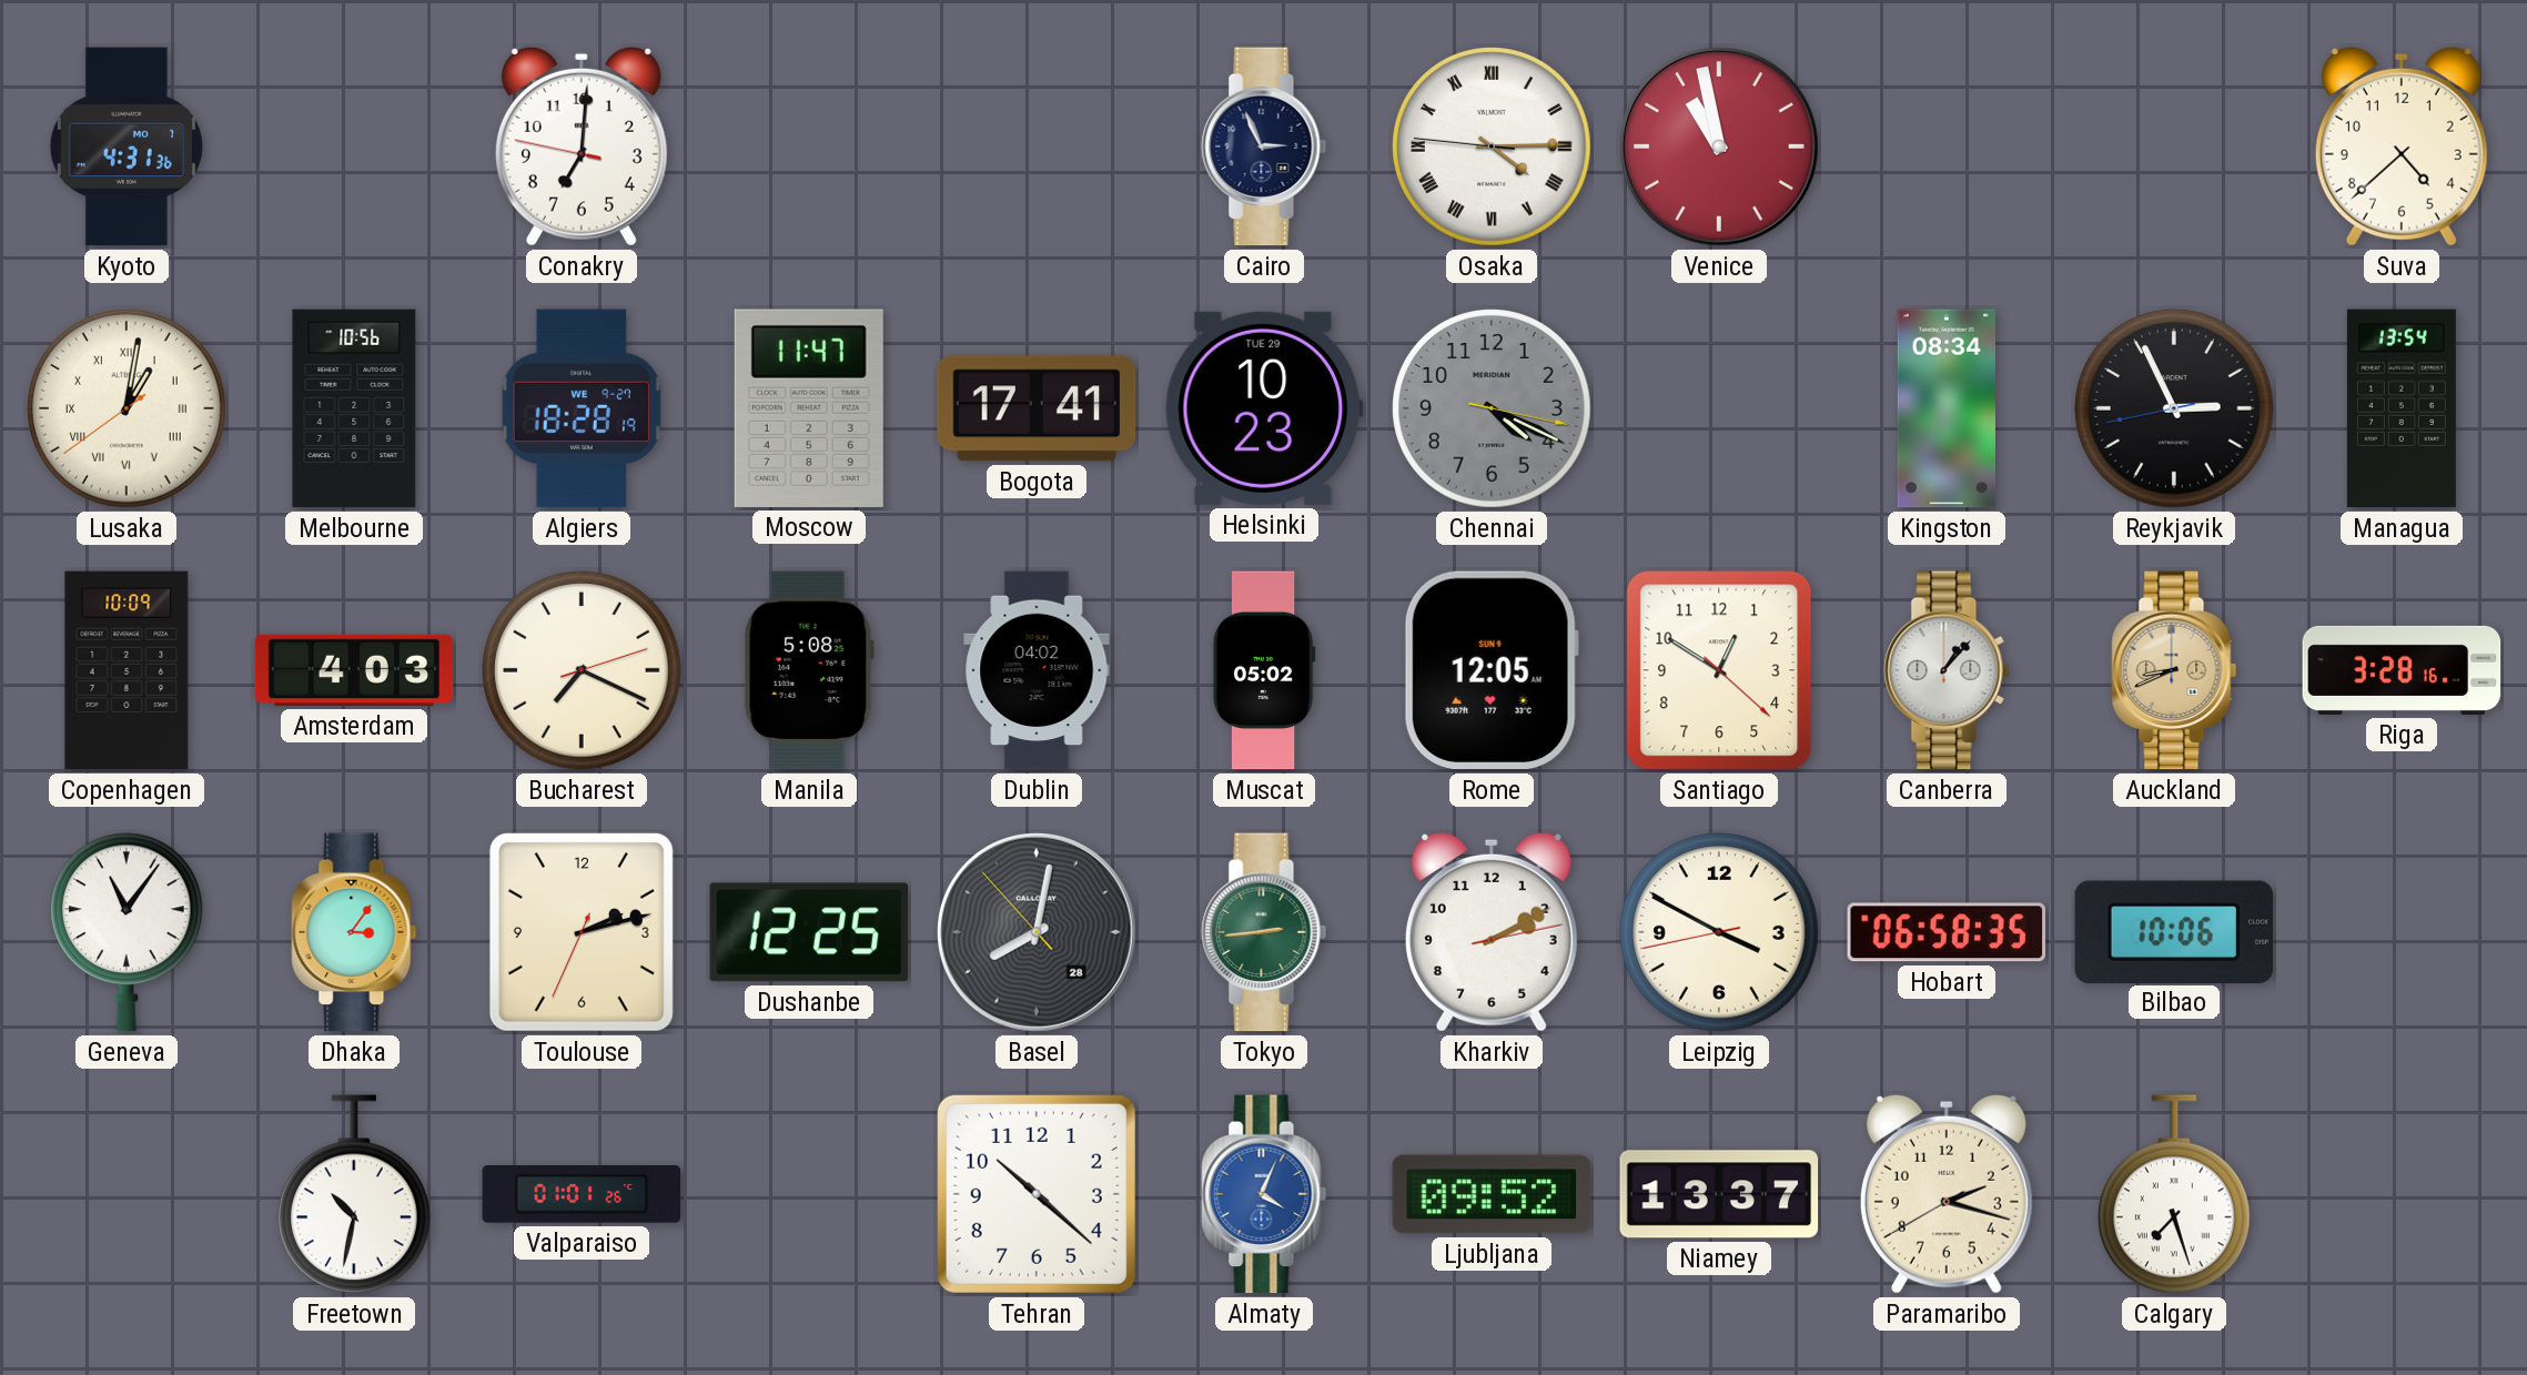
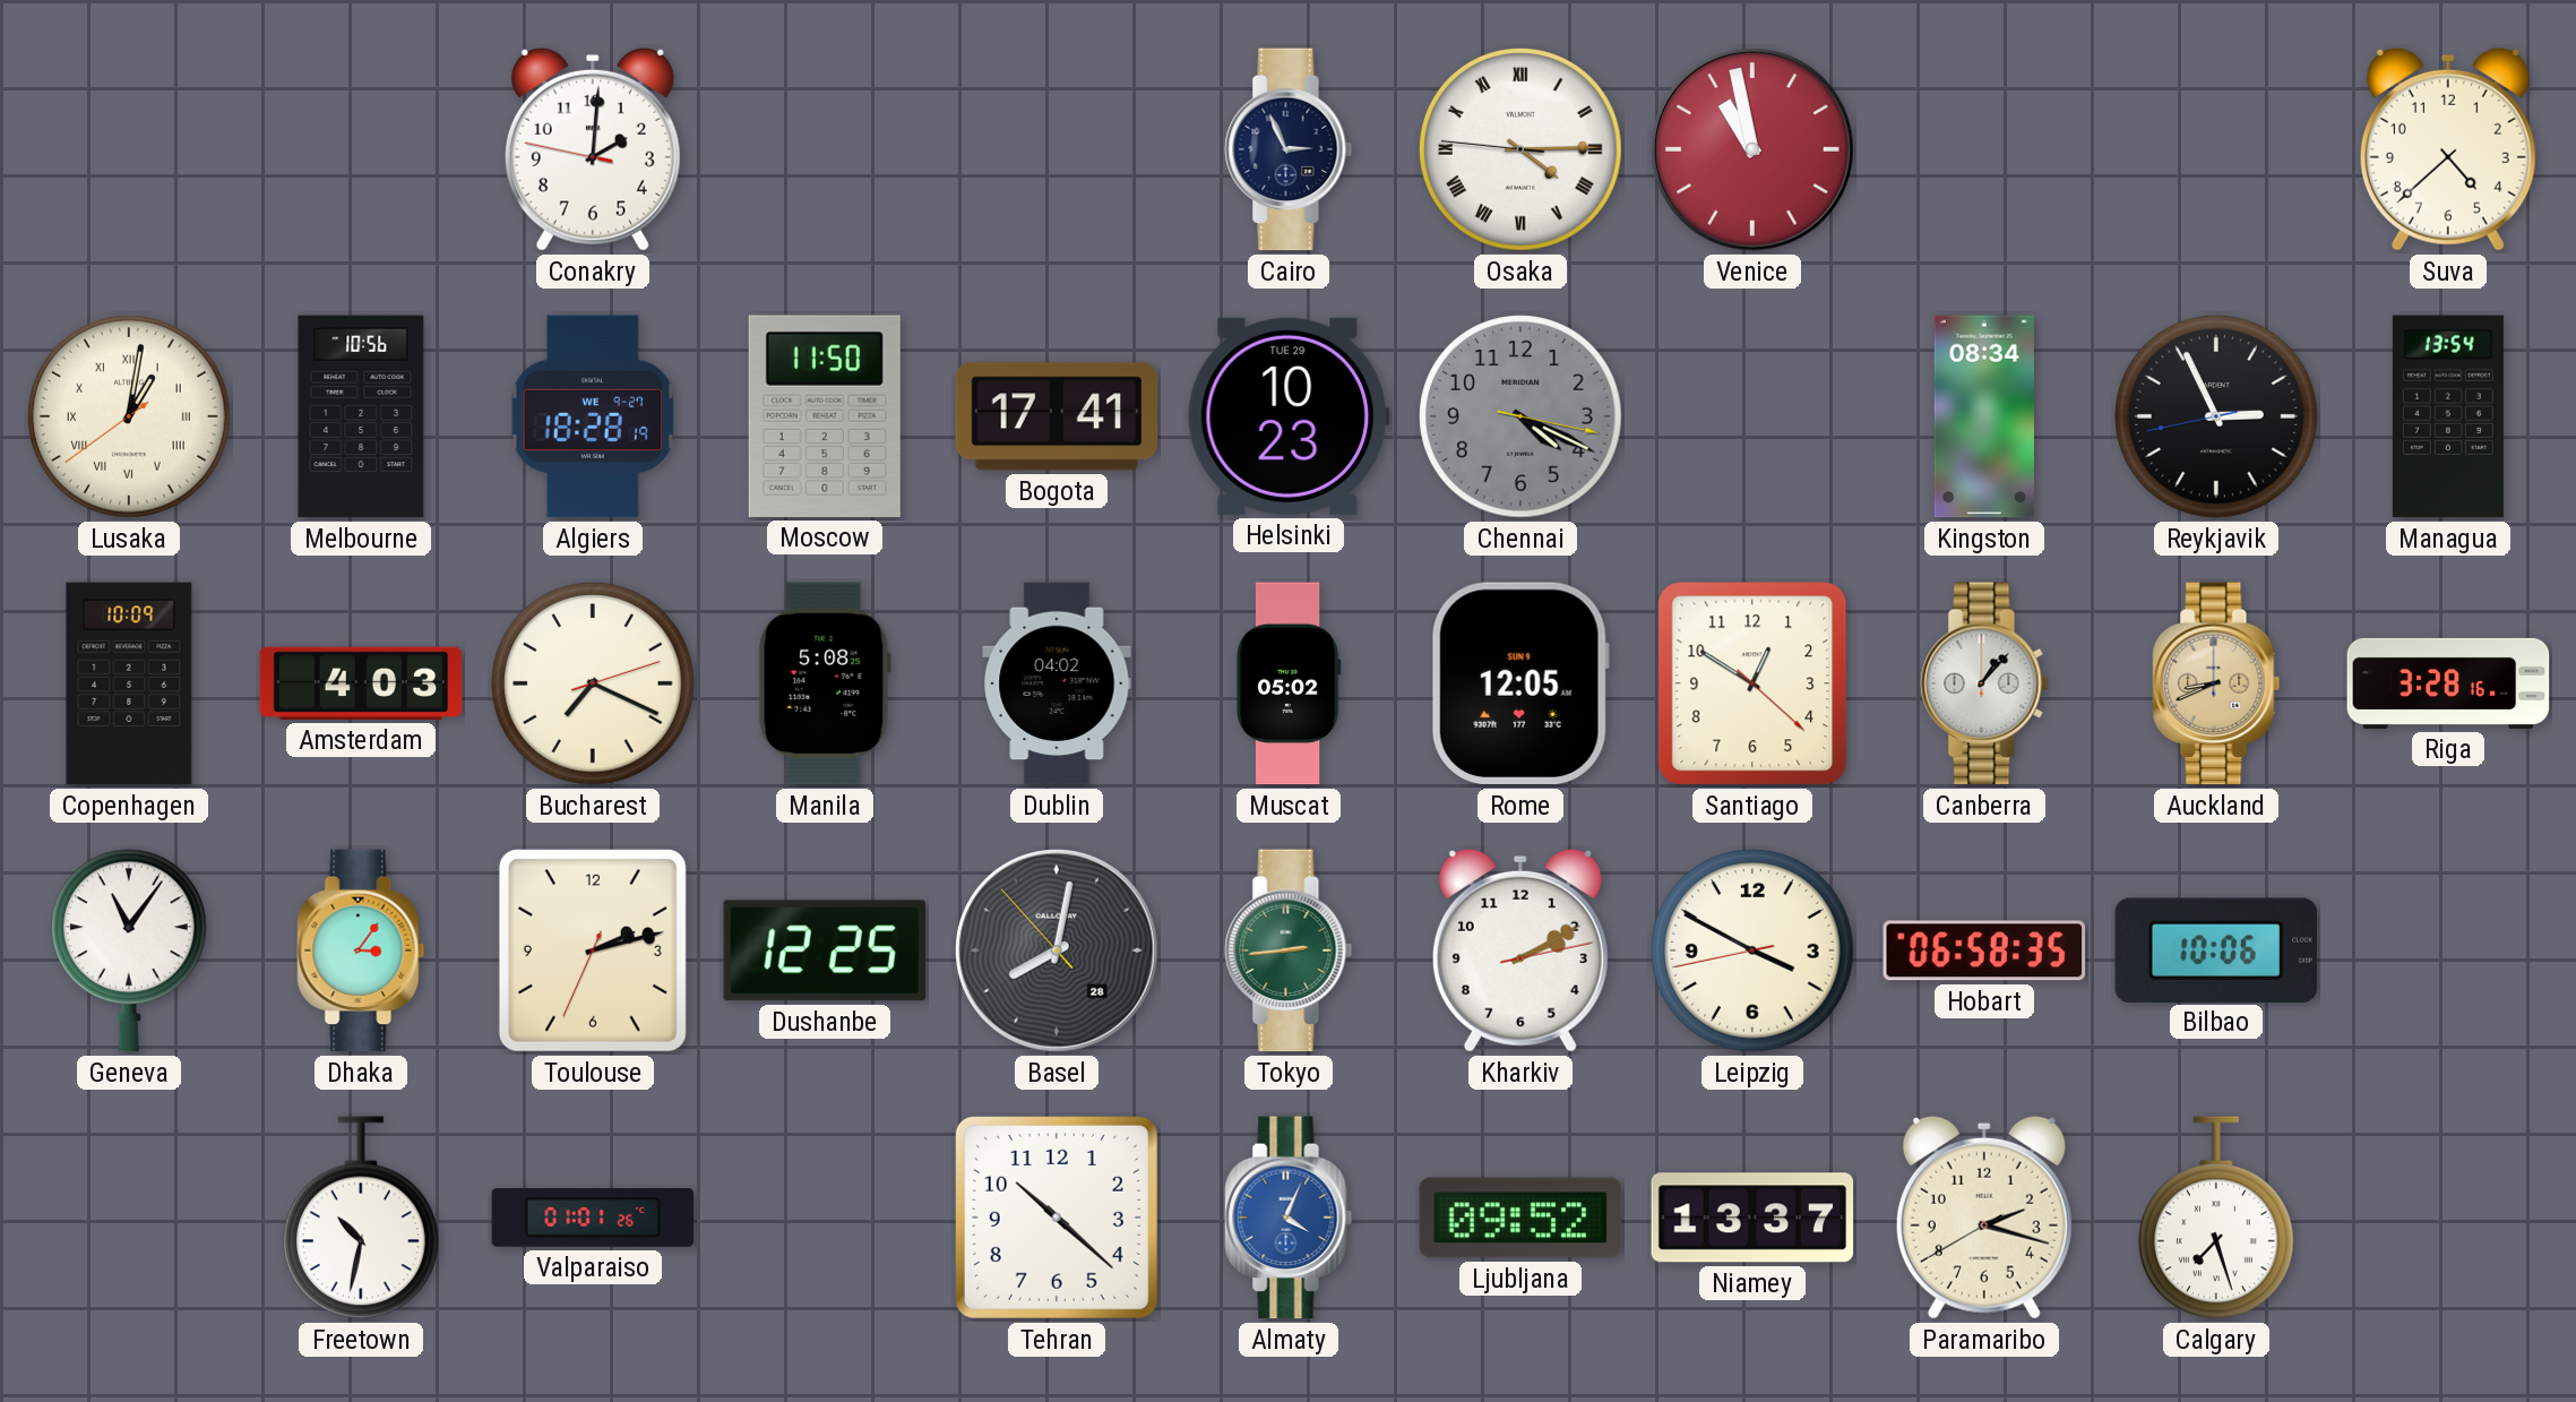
Kyoto: 4:31 -> none (127, 146)
Conakry: 7:00 -> 2:00 (593, 149)
Moscow: 11:47 -> 11:50 (825, 416)
